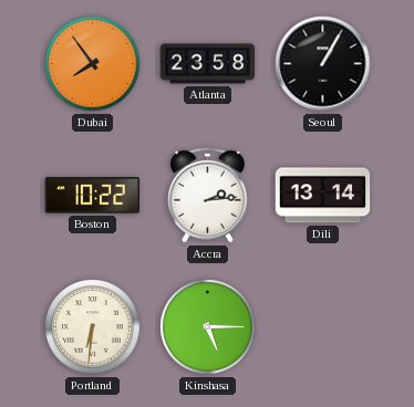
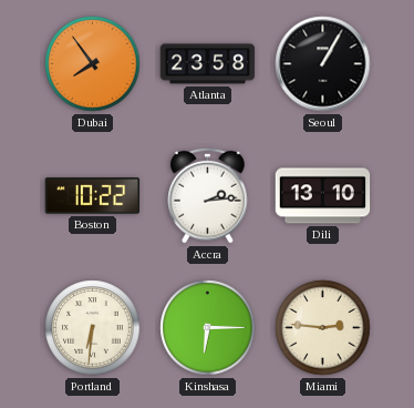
Dili: 13:14 -> 13:10 (323, 196)
Kinshasa: 5:15 -> 6:15 (208, 328)
Miami: none -> 2:46 (323, 328)
